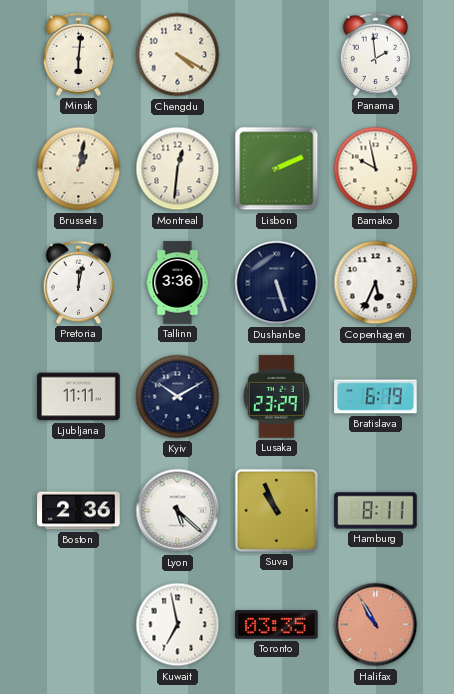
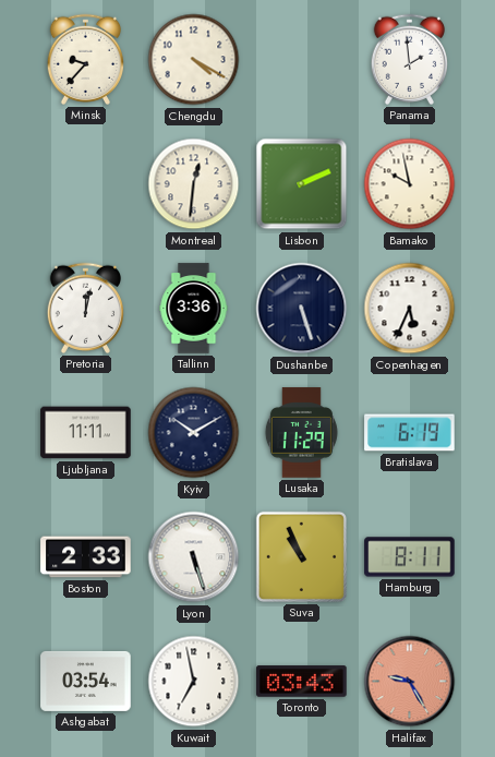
Minsk: 6:01 -> 9:37 (85, 59)
Brussels: 1:02 -> none (79, 169)
Lusaka: 23:29 -> 11:29 (301, 433)
Boston: 2:36 -> 2:33 (86, 557)
Lyon: 5:22 -> 5:27 (194, 557)
Ashgabat: none -> 03:54 (86, 681)
Toronto: 03:35 -> 03:43 (302, 682)
Halifax: 10:55 -> 9:25 (410, 682)
